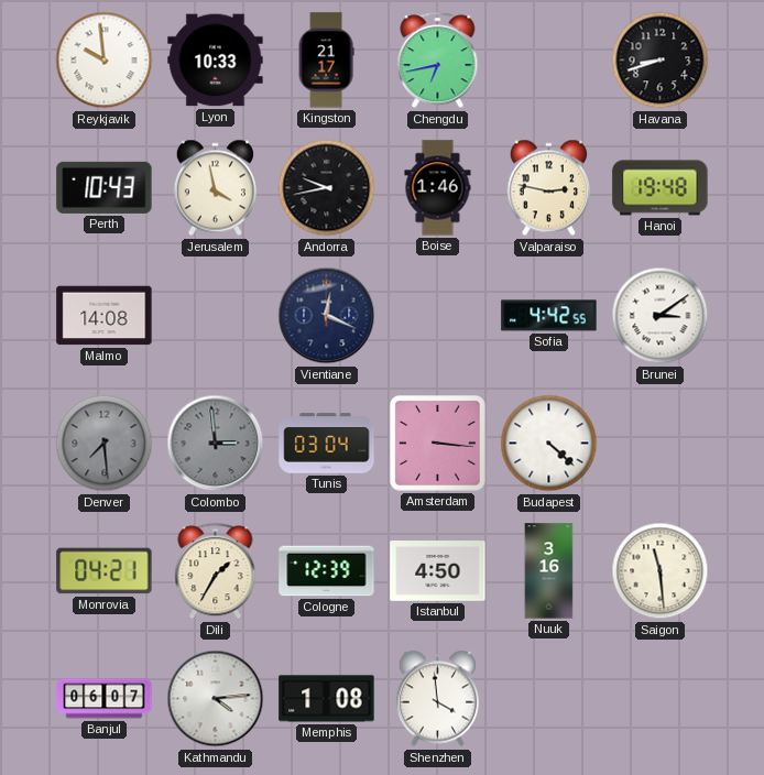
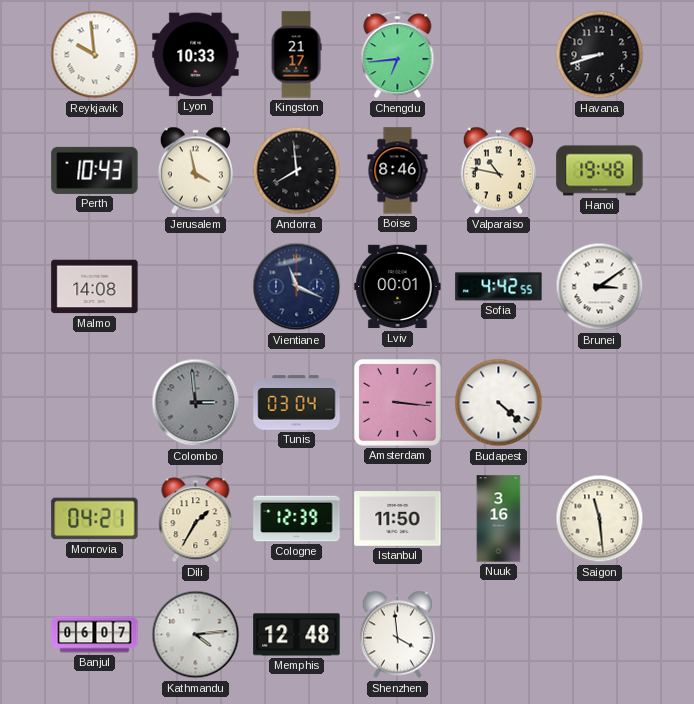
Chengdu: 6:43 -> 6:44 (398, 55)
Andorra: 9:43 -> 7:59 (297, 171)
Boise: 1:46 -> 8:46 (398, 171)
Valparaiso: 2:47 -> 10:47 (498, 171)
Vientiane: 12:19 -> 11:19 (297, 287)
Lviv: none -> 00:01 (398, 287)
Denver: 7:29 -> none (105, 444)
Istanbul: 4:50 -> 11:50 (398, 519)
Memphis: 1:08 -> 12:48 (297, 635)
